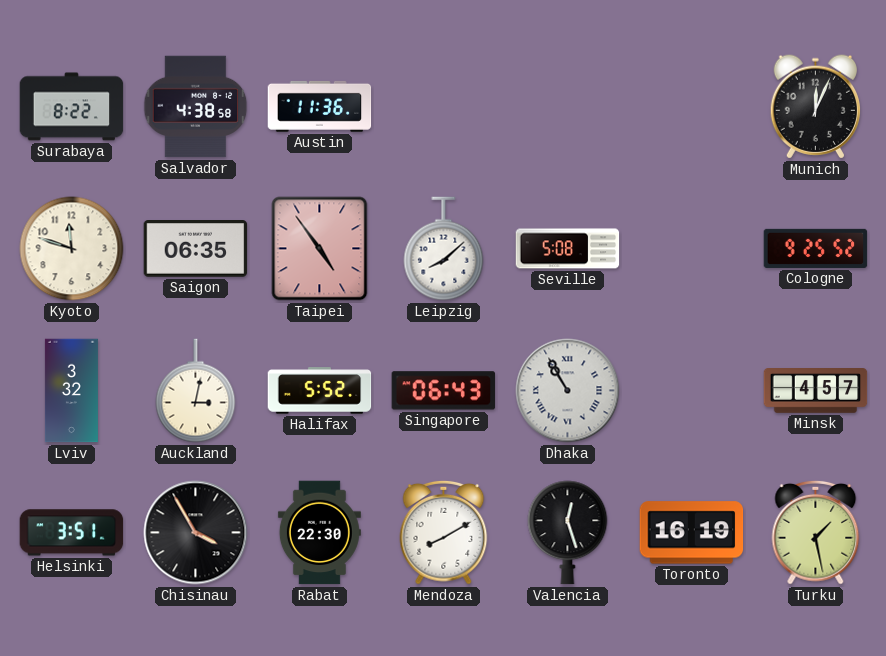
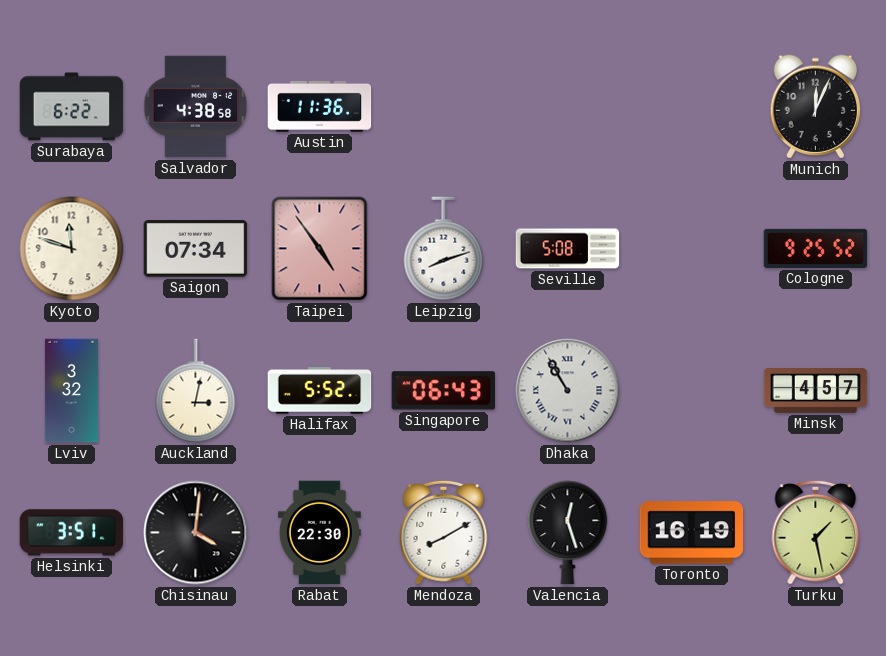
Surabaya: 8:22 -> 6:22 (72, 107)
Saigon: 06:35 -> 07:34 (196, 249)
Leipzig: 8:08 -> 8:12 (444, 249)
Chisinau: 3:55 -> 4:01 (196, 533)
